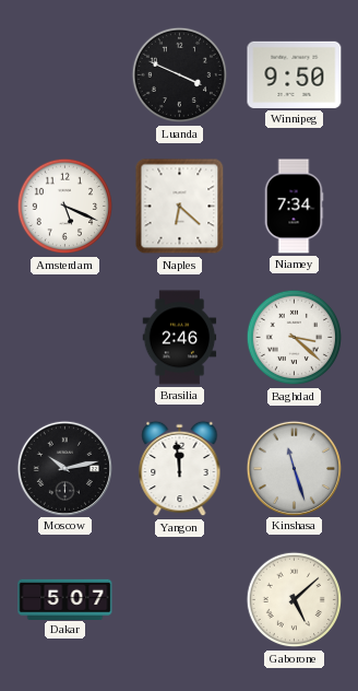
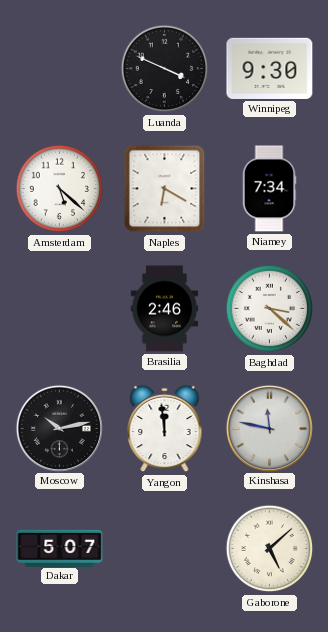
Winnipeg: 9:50 -> 9:30 (270, 68)
Amsterdam: 5:19 -> 5:22 (60, 189)
Naples: 6:22 -> 6:20 (165, 189)
Kinshasa: 11:27 -> 11:47 (269, 428)
